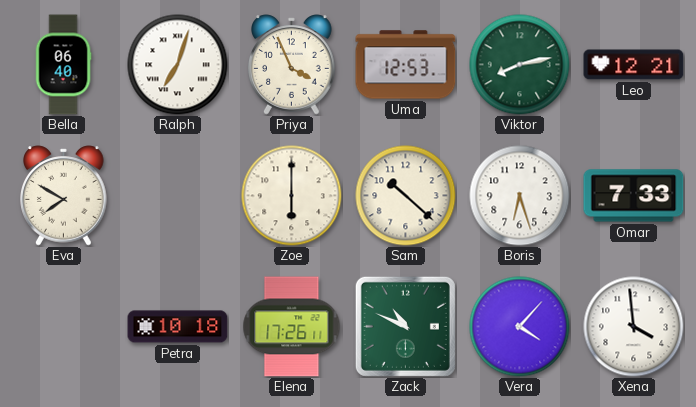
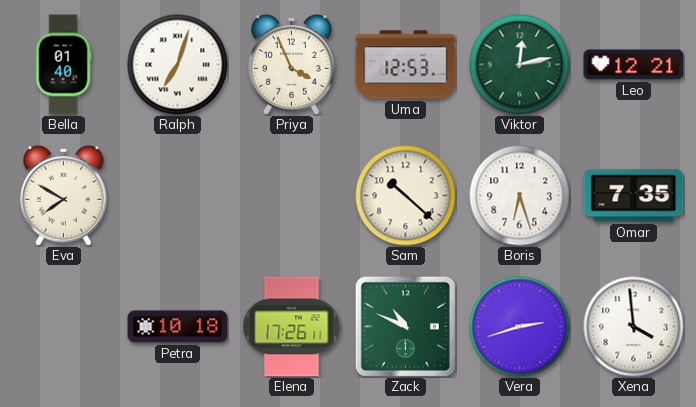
Bella: 06:40 -> 01:40 (63, 65)
Viktor: 8:13 -> 12:13 (520, 65)
Zoe: 6:00 -> none (292, 196)
Omar: 7:33 -> 7:35 (634, 196)
Vera: 4:07 -> 2:42 (520, 327)
